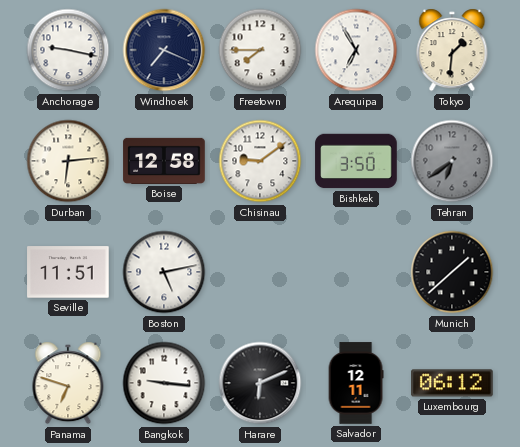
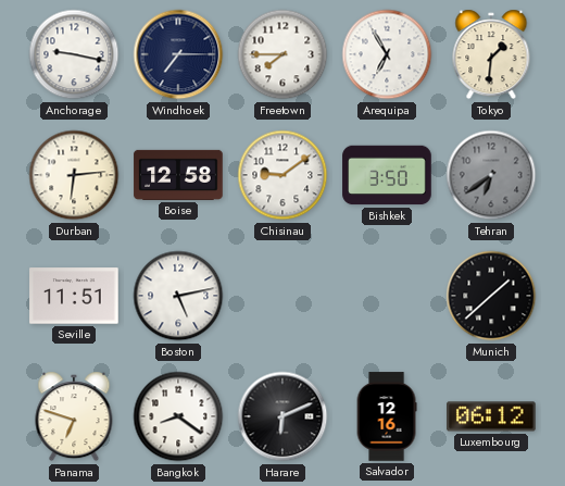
Windhoek: 7:19 -> 7:15 (178, 54)
Bangkok: 9:16 -> 8:21 (178, 416)
Salvador: 12:11 -> 12:16 (387, 416)
